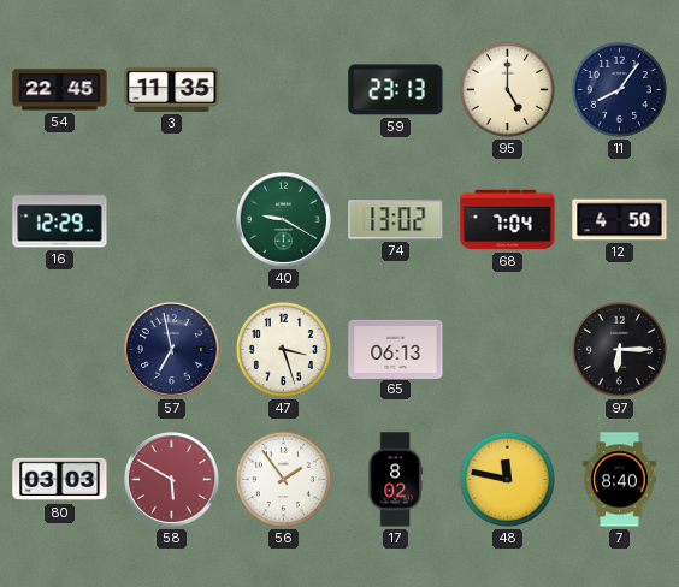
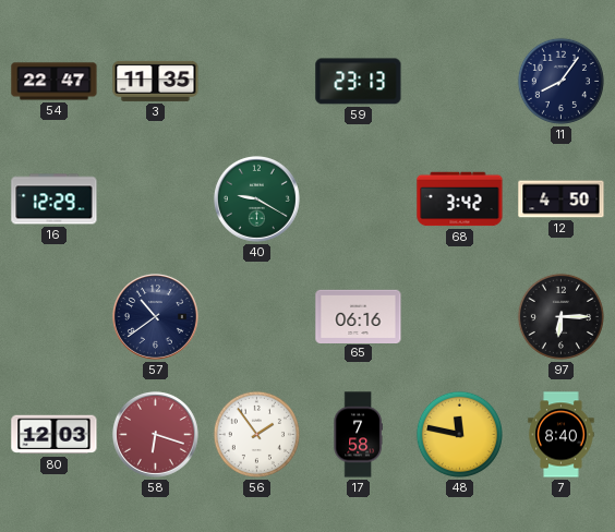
54: 22:45 -> 22:47 (55, 82)
95: 5:00 -> none (507, 89)
74: 13:02 -> none (396, 220)
68: 7:04 -> 3:42 (460, 199)
57: 6:58 -> 10:39 (155, 316)
47: 3:27 -> none (283, 349)
65: 06:13 -> 06:16 (359, 316)
80: 03:03 -> 12:03 (55, 435)
58: 5:50 -> 6:18 (155, 434)
17: 8:02 -> 7:58 (358, 435)
